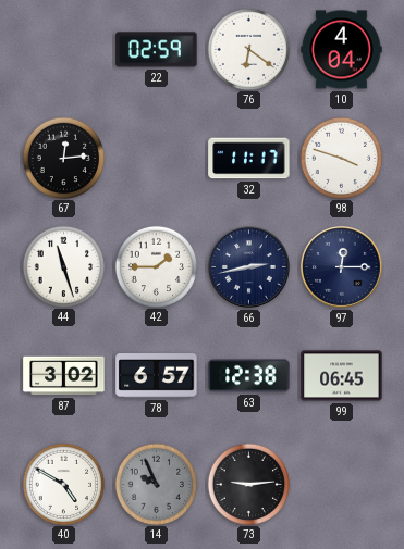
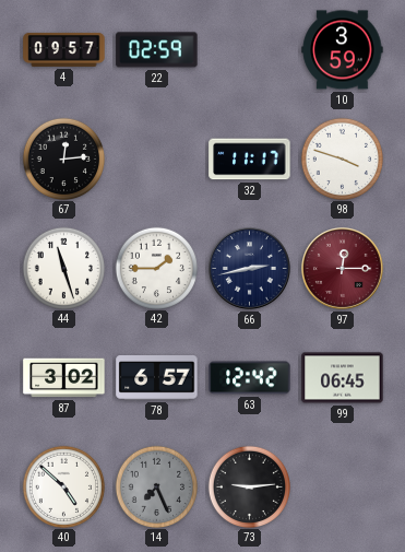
4: none -> 09:57 (64, 49)
76: 6:21 -> none (248, 49)
10: 4:04 -> 3:59 (343, 50)
97 dial: navy -> burgundy (343, 269)
63: 12:38 -> 12:42 (250, 378)
40: 4:50 -> 4:52 (63, 486)
14: 9:56 -> 7:26 (156, 486)
